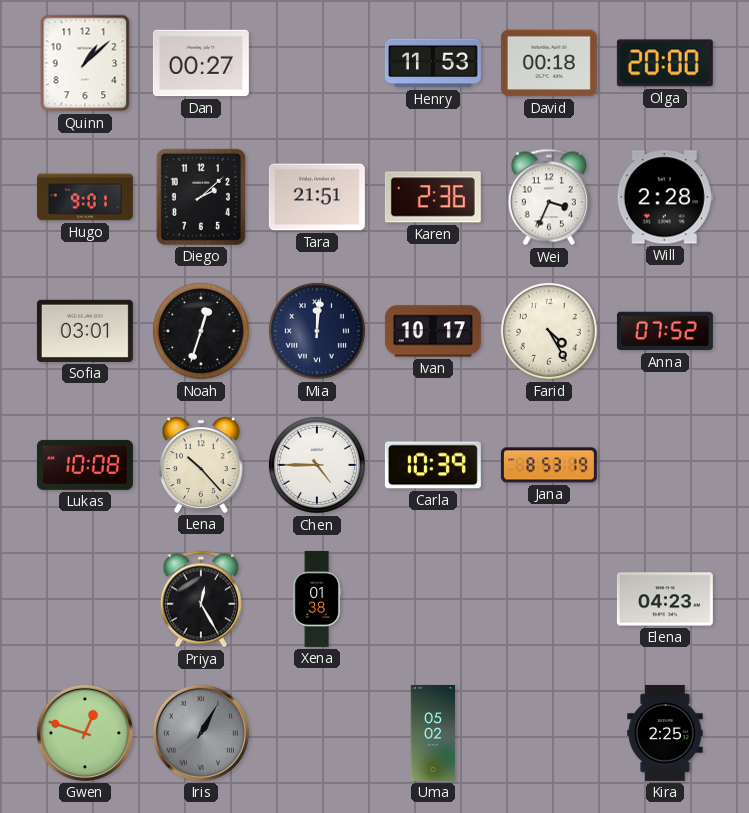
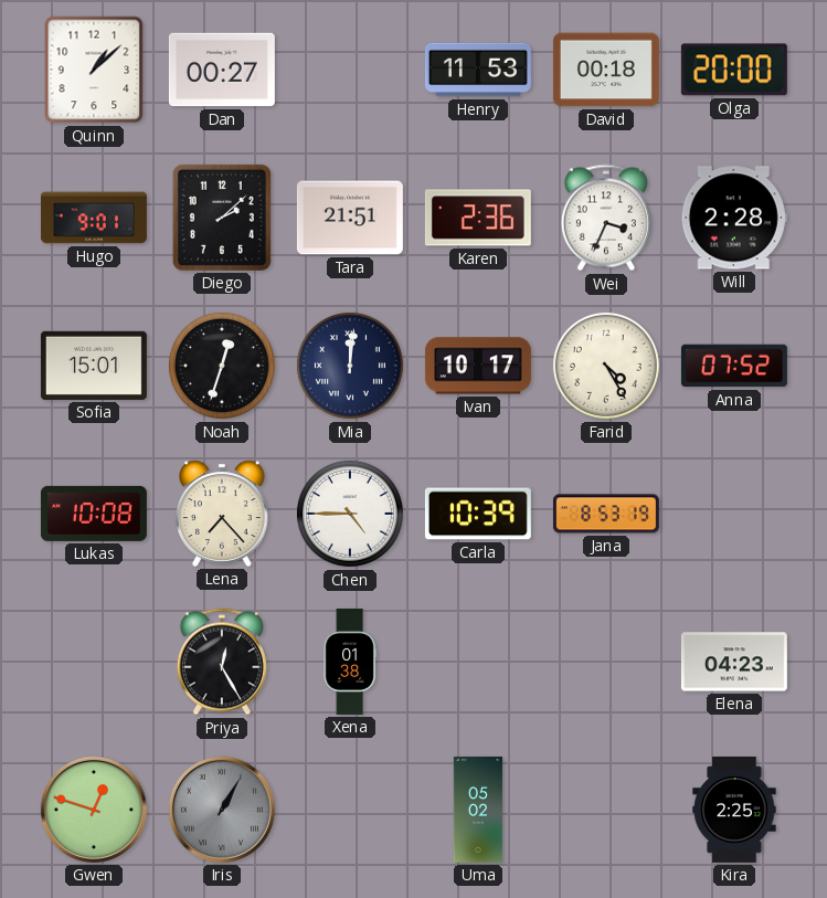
Sofia: 03:01 -> 15:01 (94, 366)
Lena: 10:23 -> 7:23 (223, 514)
